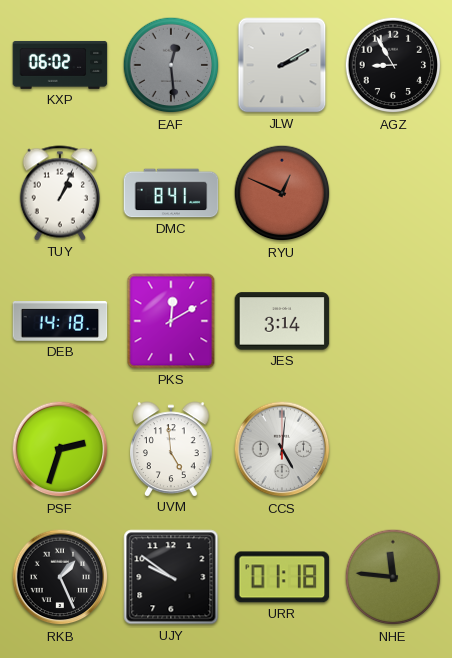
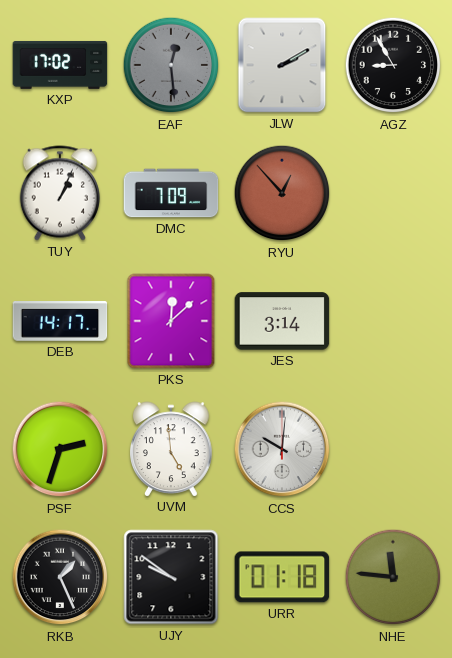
KXP: 06:02 -> 17:02 (60, 65)
DMC: 8:41 -> 7:09 (171, 193)
RYU: 12:49 -> 12:53 (282, 193)
DEB: 14:18 -> 14:17 (60, 321)
PKS: 12:10 -> 12:08 (171, 321)
CCS: 5:01 -> 10:01 (282, 449)
